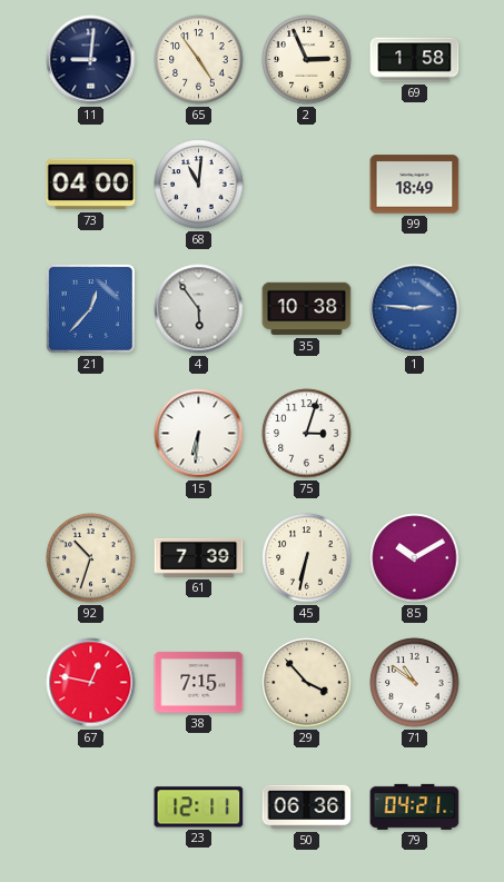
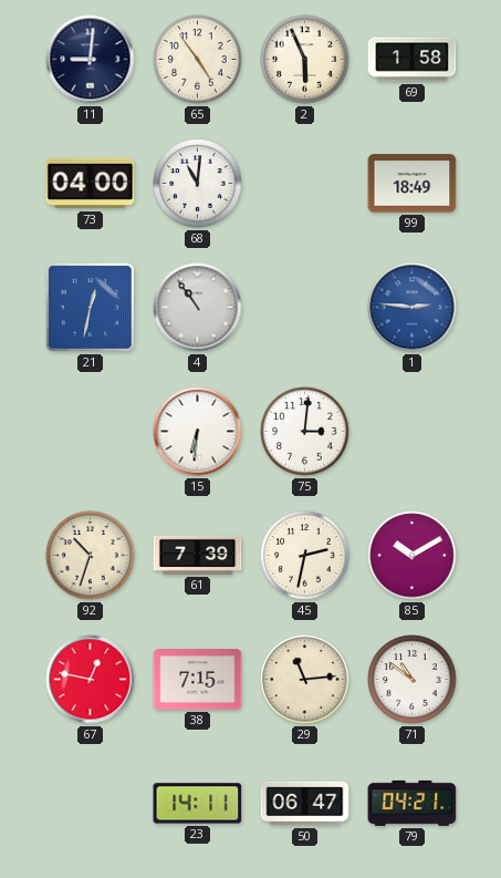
2: 2:56 -> 5:56 (305, 60)
21: 12:37 -> 12:32 (90, 307)
4: 5:54 -> 10:54 (198, 308)
35: 10:38 -> none (307, 309)
75: 3:03 -> 3:01 (305, 432)
45: 6:32 -> 2:32 (305, 556)
29: 3:53 -> 11:14 (305, 680)
23: 12:11 -> 14:11 (198, 804)
50: 06:36 -> 06:47 (305, 804)
